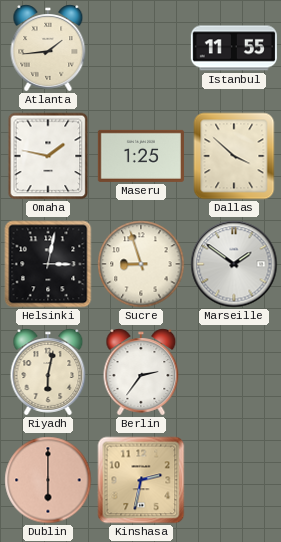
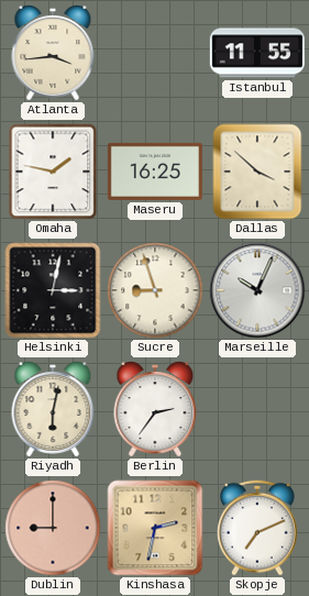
Atlanta: 1:44 -> 3:44 (53, 53)
Maseru: 1:25 -> 16:25 (155, 172)
Marseille: 1:51 -> 10:04 (257, 290)
Dublin: 6:00 -> 9:00 (53, 528)
Skopje: none -> 7:11 (258, 528)
